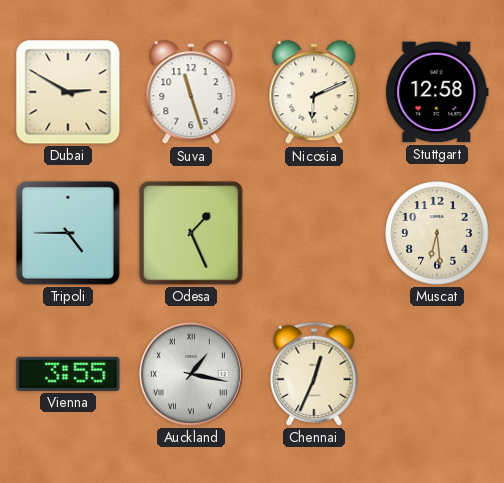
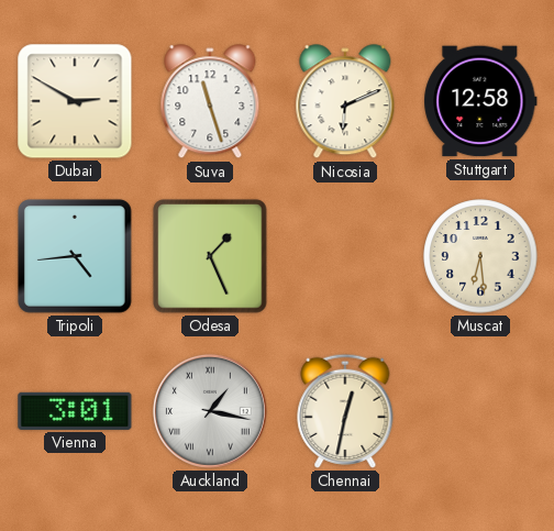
Tripoli: 4:45 -> 4:44 (75, 256)
Vienna: 3:55 -> 3:01 (75, 411)
Chennai: 12:34 -> 12:32 (345, 411)
